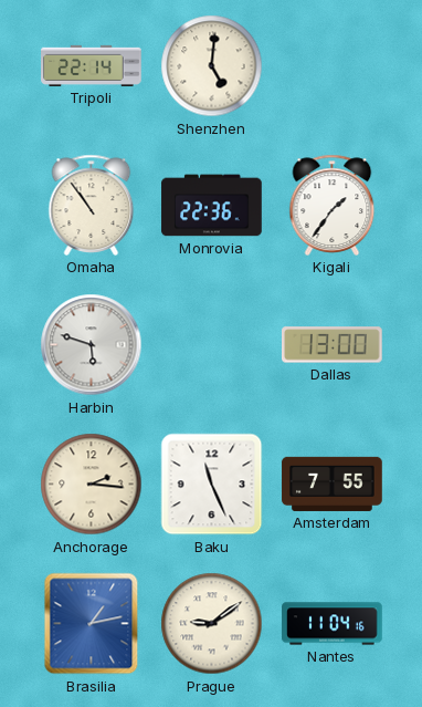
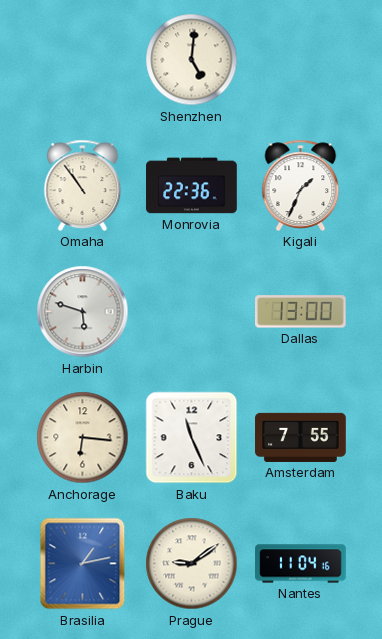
Tripoli: 22:14 -> none (92, 65)
Kigali: 1:36 -> 1:34 (301, 185)
Anchorage: 2:16 -> 6:16 (83, 438)
